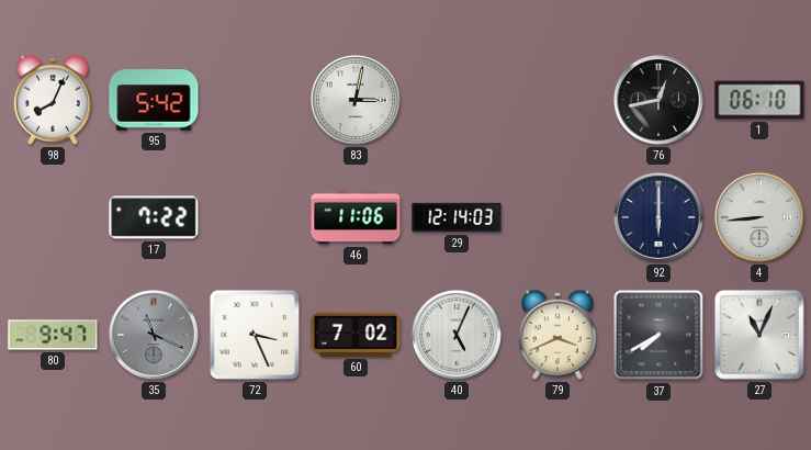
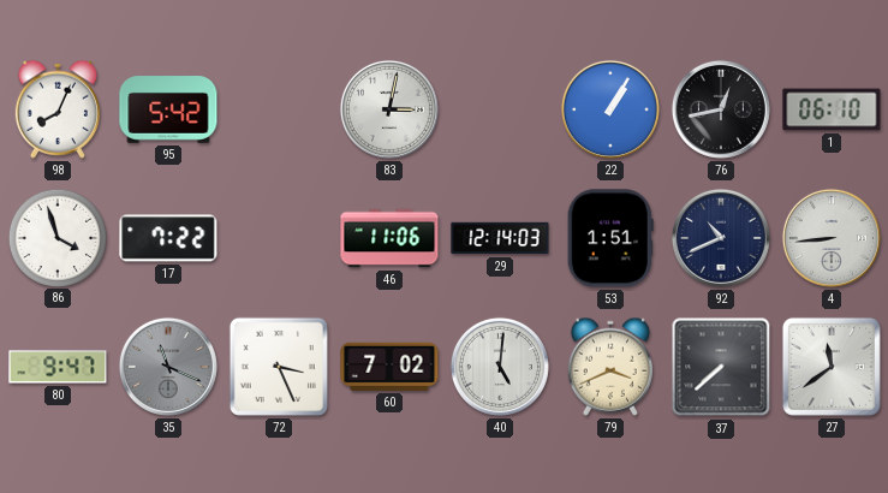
22: none -> 1:05 (610, 109)
86: none -> 3:57 (56, 237)
53: none -> 1:51 (610, 238)
92: 6:00 -> 10:41 (721, 238)
40: 5:04 -> 5:01 (500, 367)
37: 7:40 -> 7:38 (721, 367)
27: 11:04 -> 11:39 (832, 367)
